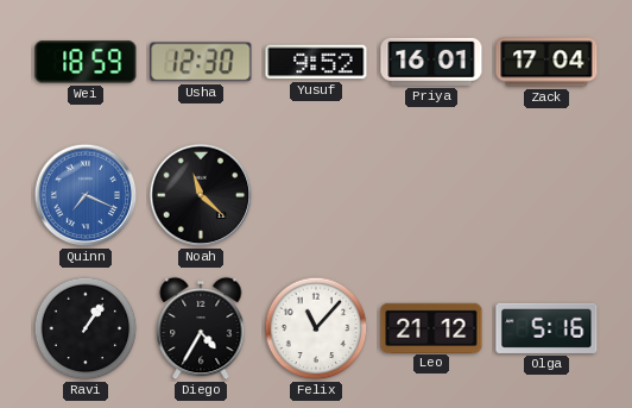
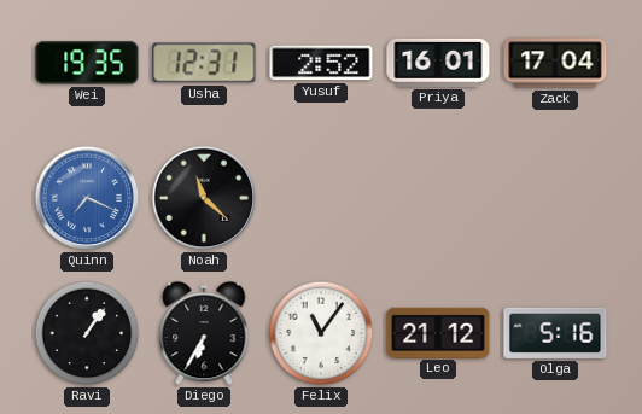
Wei: 18:59 -> 19:35 (87, 63)
Usha: 12:30 -> 12:31 (204, 63)
Yusuf: 9:52 -> 2:52 (321, 63)
Diego: 4:35 -> 6:35 (204, 333)
Felix: 11:07 -> 11:06 (321, 333)
